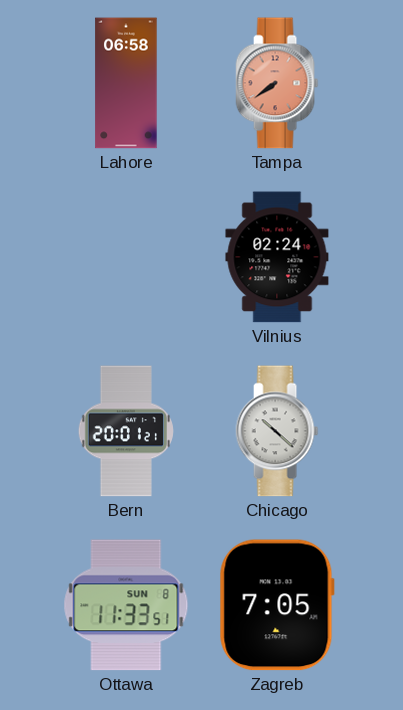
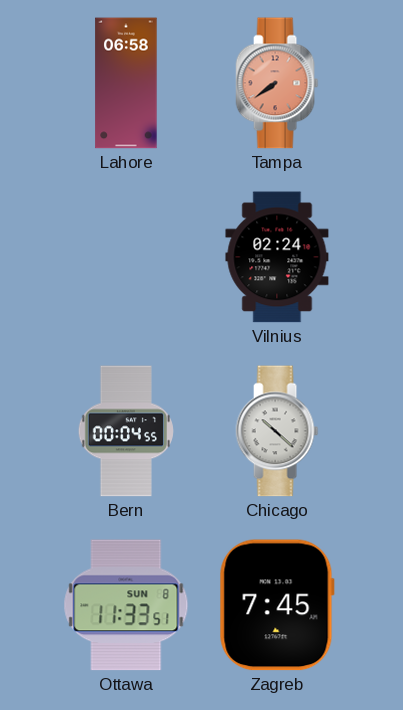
Bern: 20:01 -> 00:04 (126, 431)
Zagreb: 7:05 -> 7:45 (277, 605)
